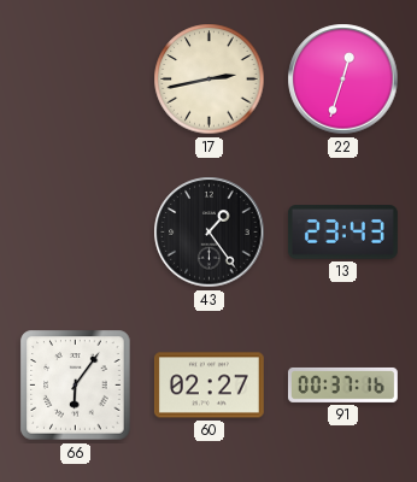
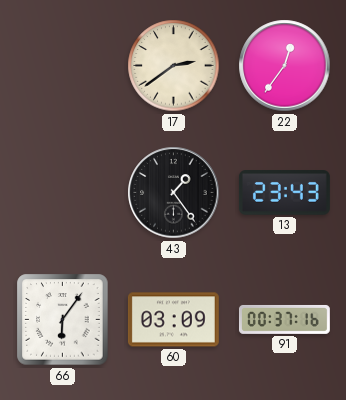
17: 2:43 -> 2:39 (174, 66)
22: 12:33 -> 12:36 (285, 66)
60: 02:27 -> 03:09 (173, 320)
